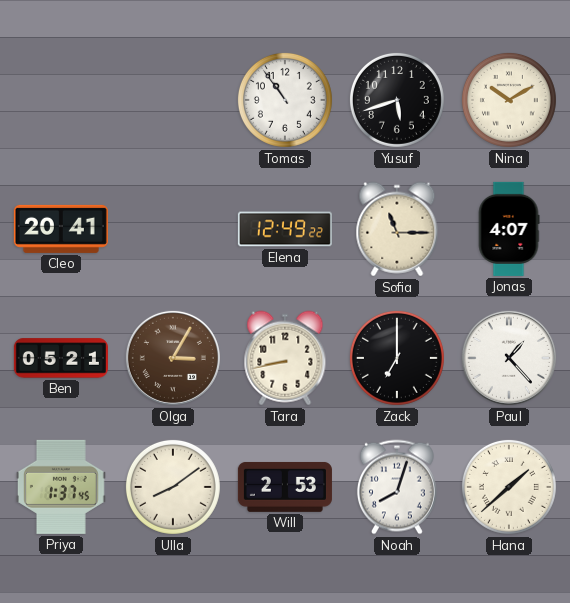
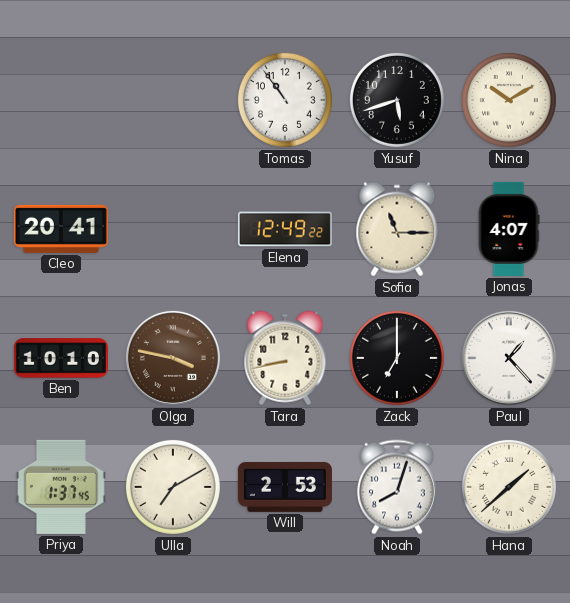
Ben: 05:21 -> 10:10 (61, 358)
Olga: 3:05 -> 3:47 (173, 358)
Ulla: 8:09 -> 7:10 (173, 487)
